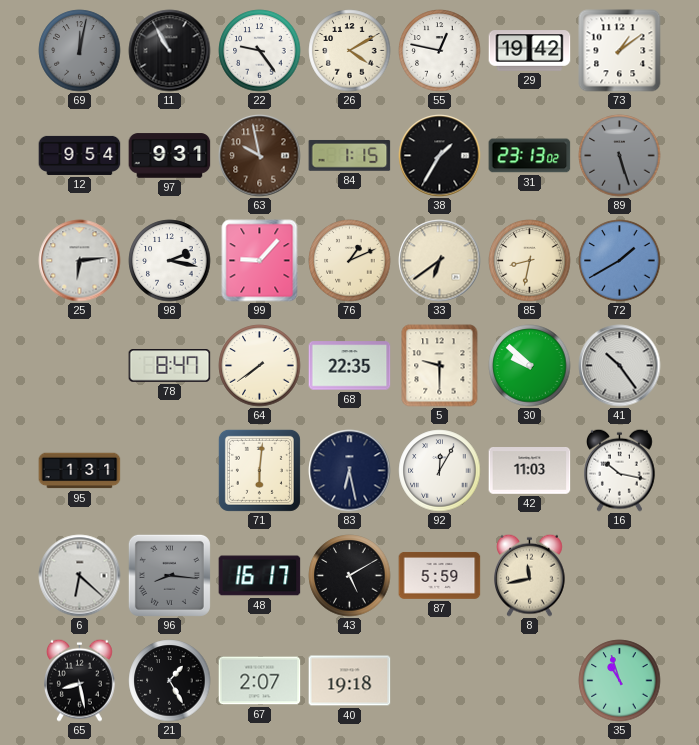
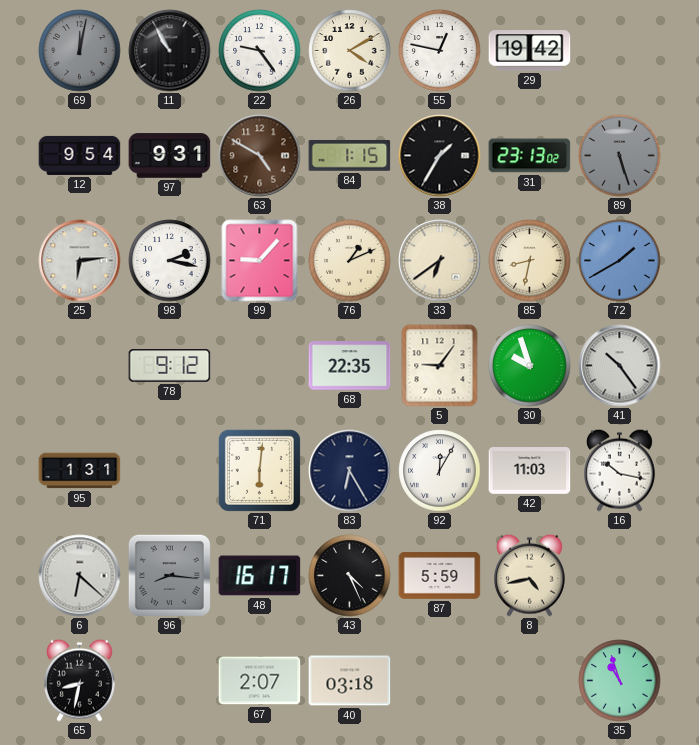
73: 1:09 -> none (620, 51)
63: 9:58 -> 4:50 (260, 156)
78: 8:47 -> 9:12 (170, 366)
64: 7:39 -> none (260, 366)
5: 9:30 -> 9:06 (440, 366)
30: 9:52 -> 9:57 (530, 366)
83: 6:28 -> 6:25 (350, 471)
43: 5:10 -> 4:26 (350, 576)
8: 11:43 -> 4:43 (530, 575)
65: 8:28 -> 8:32 (80, 680)
21: 1:25 -> none (170, 681)
40: 19:18 -> 03:18 (350, 681)
